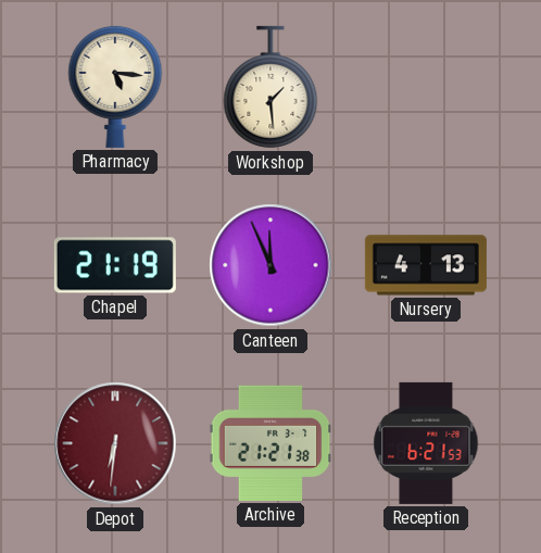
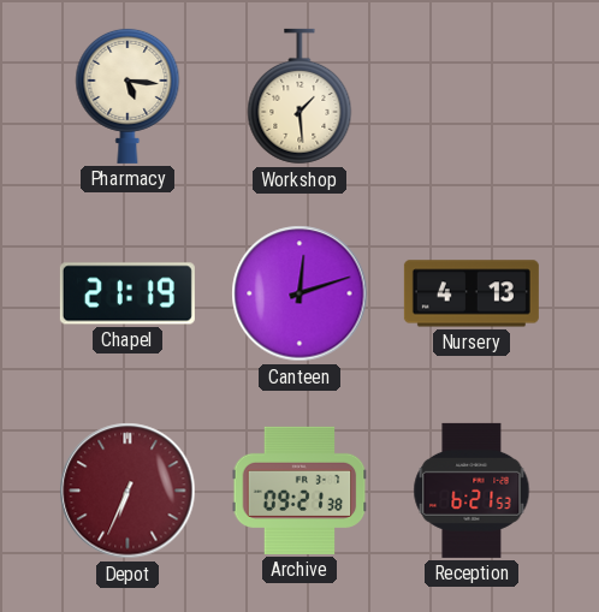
Canteen: 11:56 -> 12:12 (299, 293)
Depot: 6:31 -> 6:34 (127, 491)
Archive: 21:21 -> 09:21 (299, 491)
